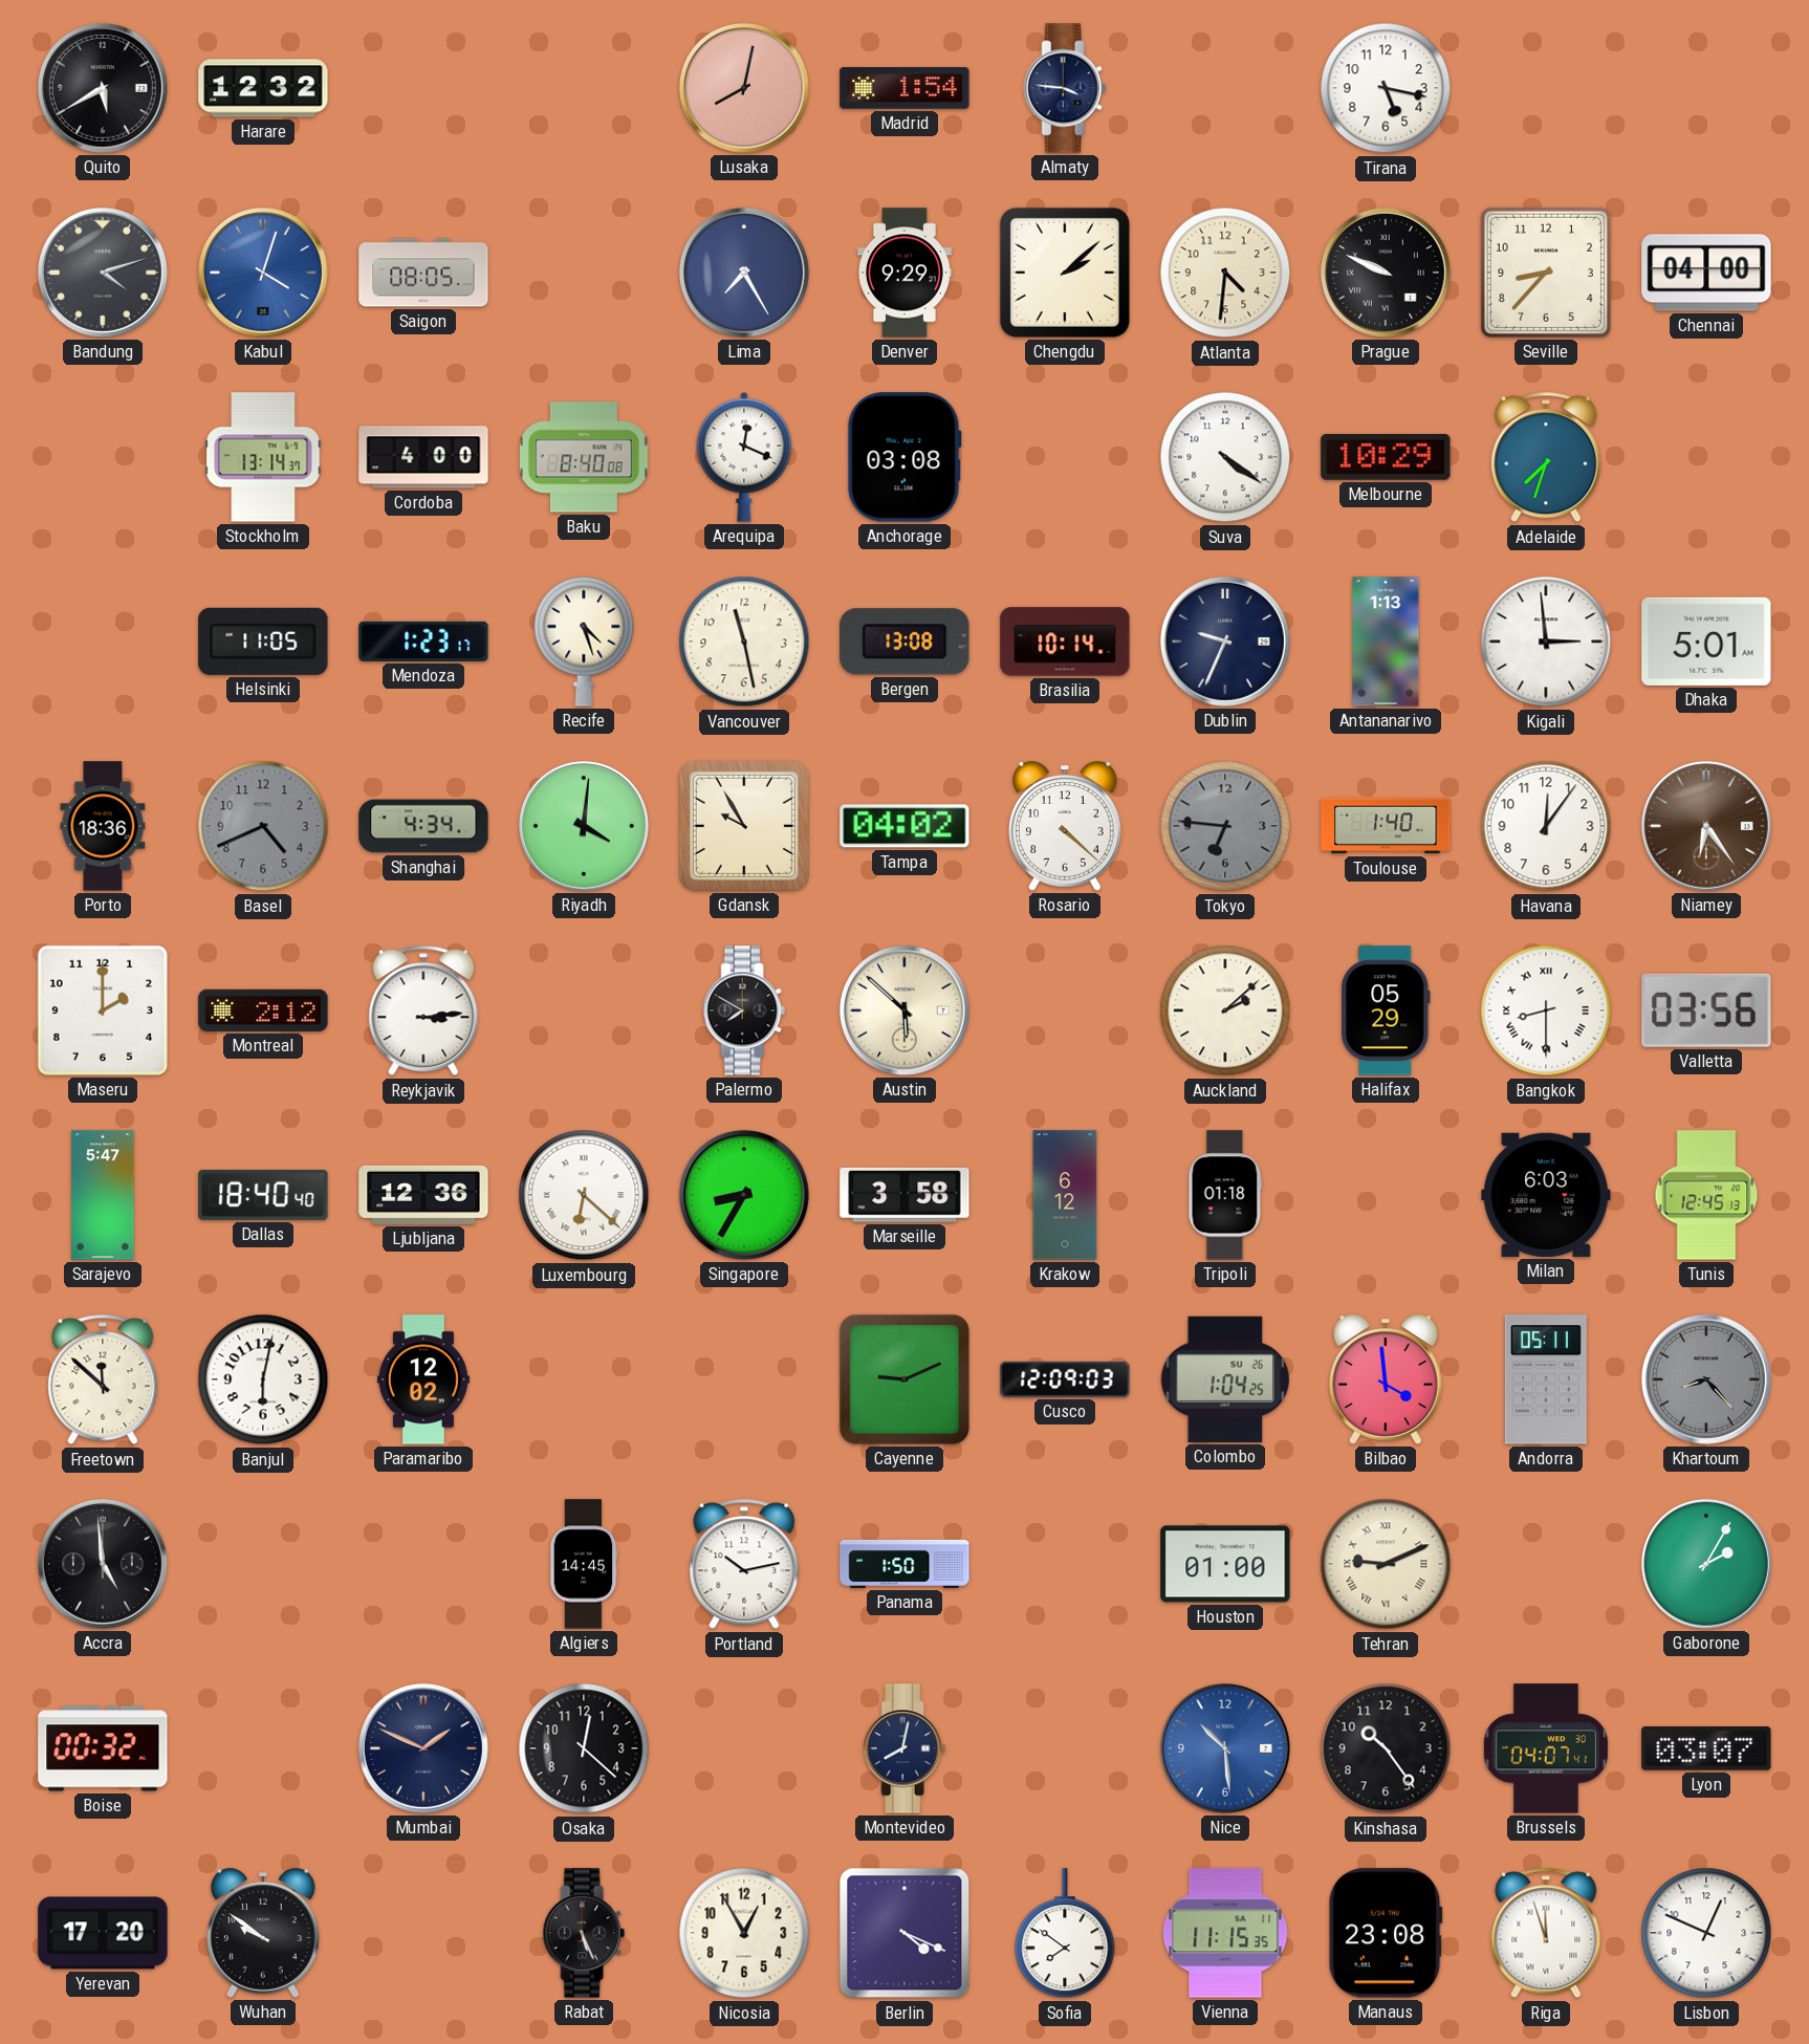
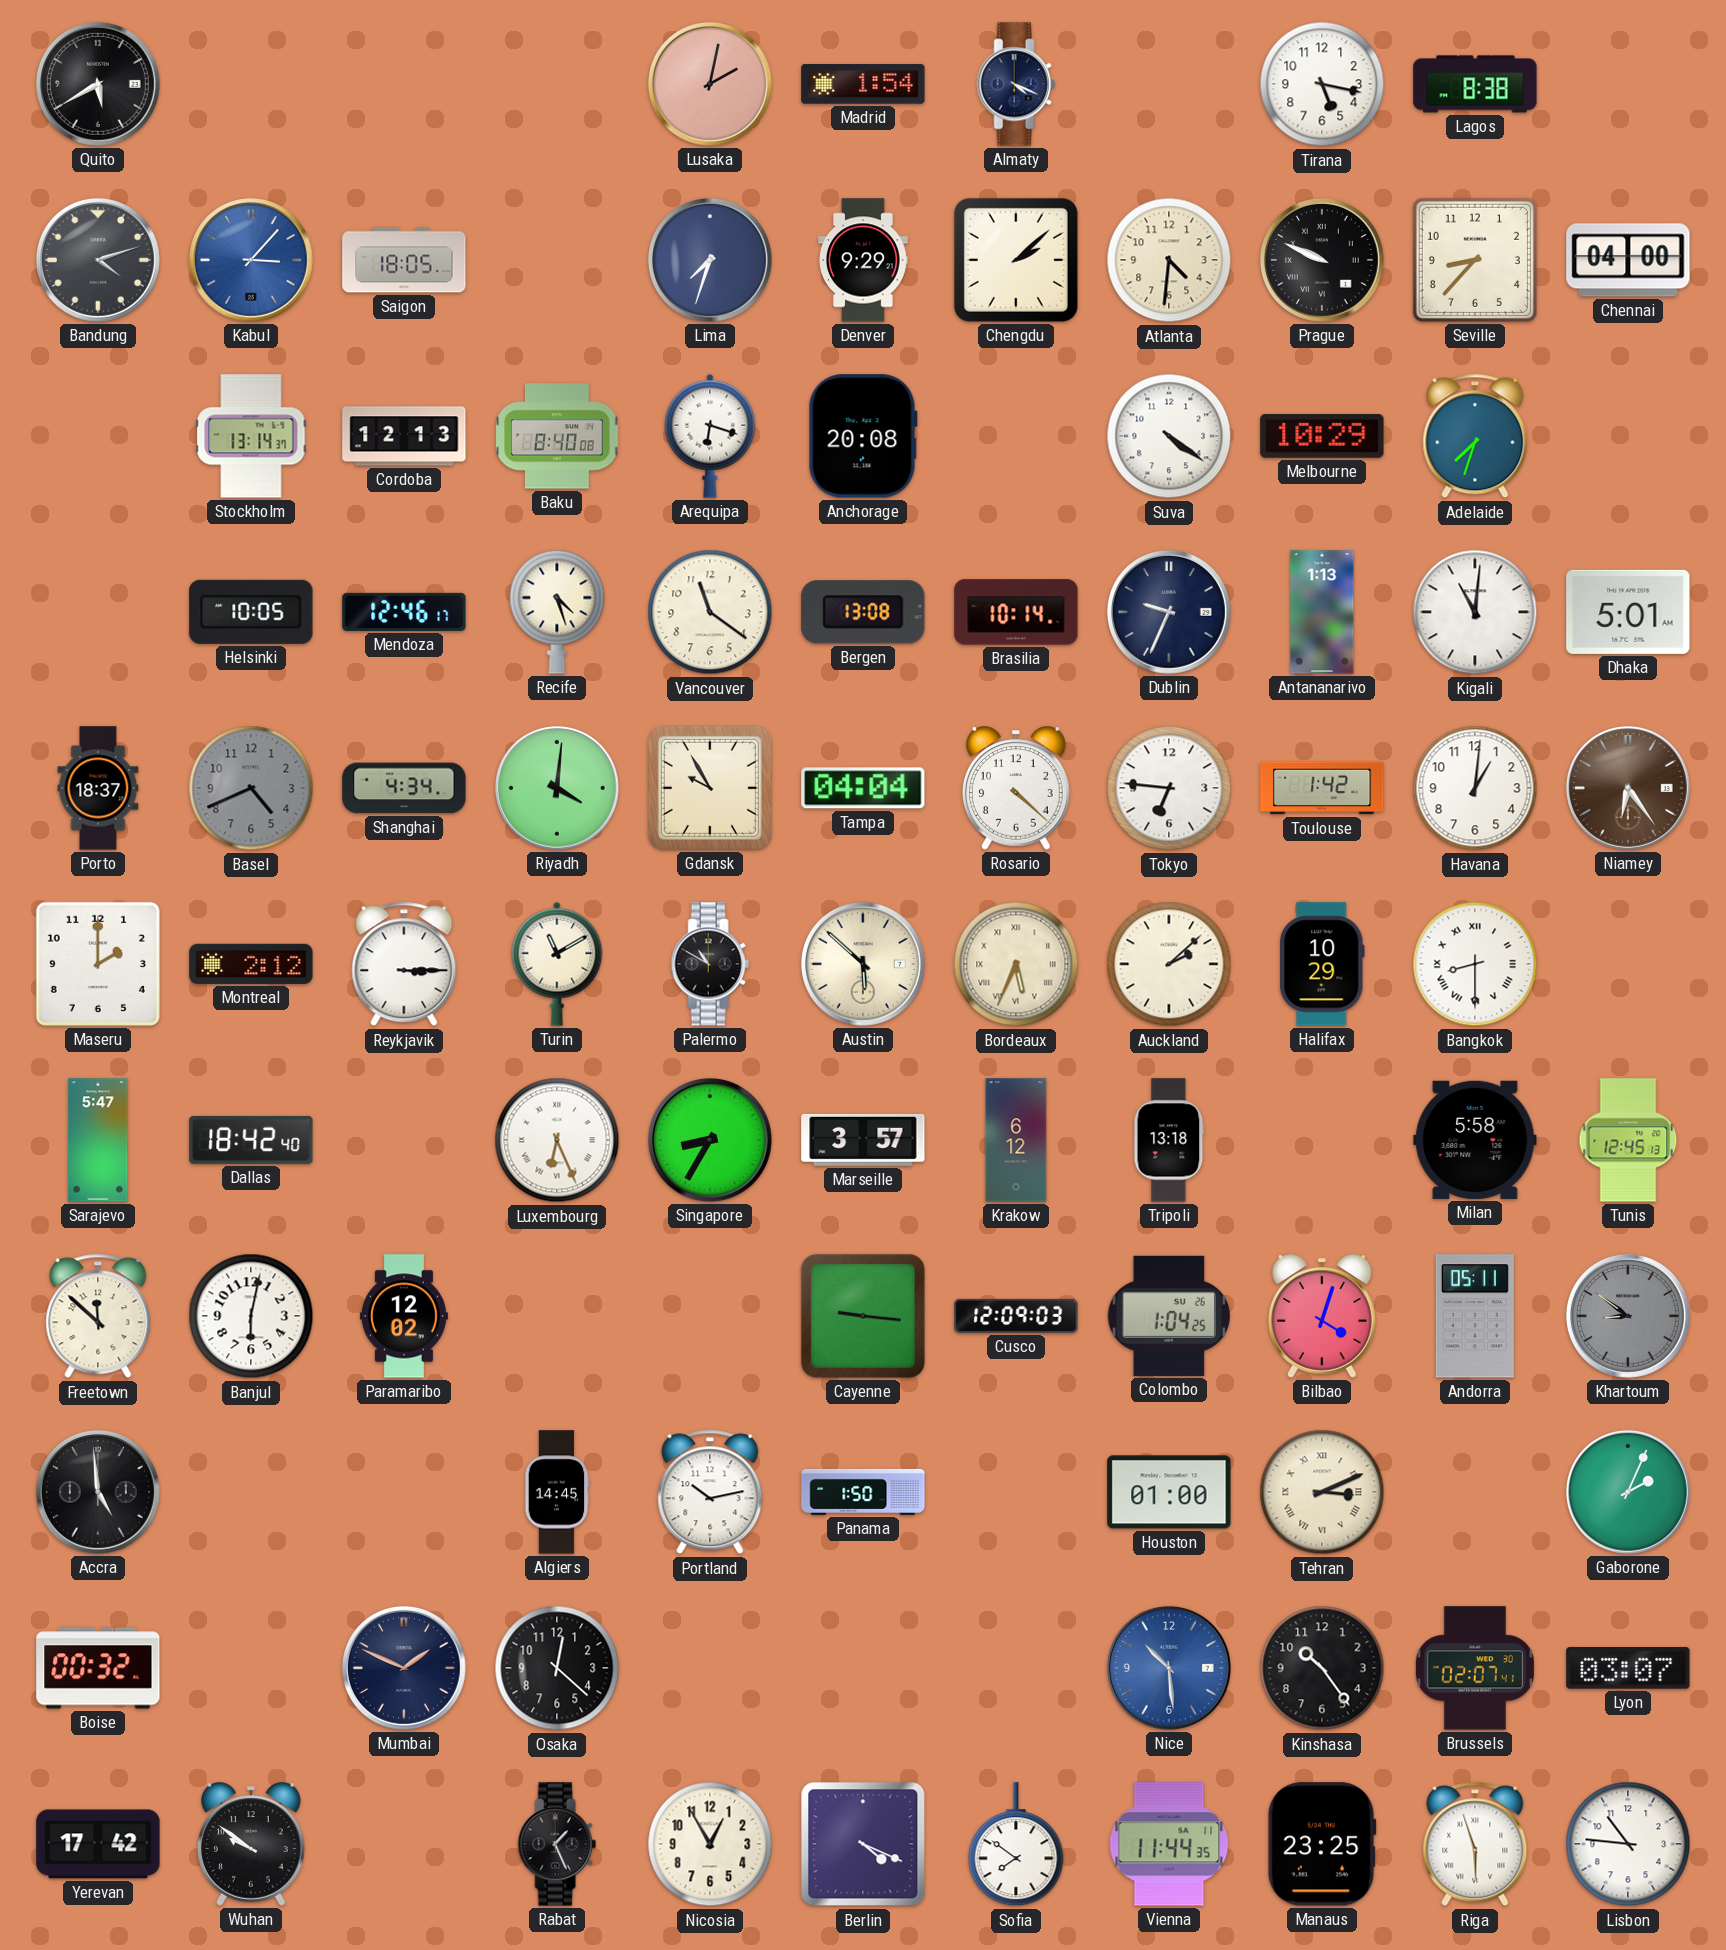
Harare: 12:32 -> none (263, 88)
Lusaka: 8:02 -> 2:02 (710, 84)
Almaty: 3:46 -> 4:19 (1016, 84)
Lagos: none -> 8:38 (1475, 84)
Kabul: 4:03 -> 3:07 (251, 260)
Saigon: 08:05 -> 18:05 (404, 260)
Lima: 7:25 -> 7:33 (710, 260)
Cordoba: 4:00 -> 12:13 (404, 436)
Arequipa: 12:19 -> 6:18 (710, 436)
Anchorage: 03:08 -> 20:08 (863, 436)
Helsinki: 11:05 -> 10:05 (251, 612)
Mendoza: 1:23 -> 12:46 (404, 612)
Vancouver: 11:28 -> 11:21 (710, 612)
Kigali: 2:59 -> 11:01 (1475, 612)
Porto: 18:36 -> 18:37 (98, 788)
Tampa: 04:02 -> 04:04 (863, 788)
Tokyo dial: grey -> white (1169, 788)
Toulouse: 1:40 -> 1:42 (1322, 788)
Havana: 12:06 -> 1:01 (1475, 788)
Reykjavik: 3:14 -> 3:15 (404, 964)
Turin: none -> 11:10 (557, 964)
Palermo: 7:50 -> 10:50 (710, 964)
Bordeaux: none -> 5:34 (1016, 964)
Halifax: 05:29 -> 10:29 (1322, 964)
Valletta: 03:56 -> none (1706, 1010)
Dallas: 18:40 -> 18:42 (251, 1140)
Ljubljana: 12:36 -> none (423, 1195)
Luxembourg: 6:22 -> 6:26 (557, 1140)
Marseille: 3:58 -> 3:57 (863, 1140)
Tripoli: 01:18 -> 13:18 (1169, 1140)
Milan: 6:03 -> 5:58 (1475, 1140)
Cayenne: 9:11 -> 9:16 (863, 1316)
Bilbao: 3:59 -> 4:03 (1323, 1316)
Khartoum: 8:23 -> 8:51 (1628, 1316)
Tehran: 9:11 -> 3:11 (1322, 1492)
Gaborone: 2:05 -> 2:04 (1628, 1492)
Montevideo: 8:02 -> none (904, 1748)
Brussels: 04:07 -> 02:07 (1475, 1668)
Yerevan: 17:20 -> 17:42 (98, 1844)
Rabat: 5:26 -> 1:26 (557, 1844)
Vienna: 11:15 -> 11:44 (1169, 1844)
Manaus: 23:08 -> 23:25 (1322, 1844)
Riga: 11:57 -> 5:57 (1475, 1844)
Lisbon: 12:49 -> 10:46 (1628, 1844)
